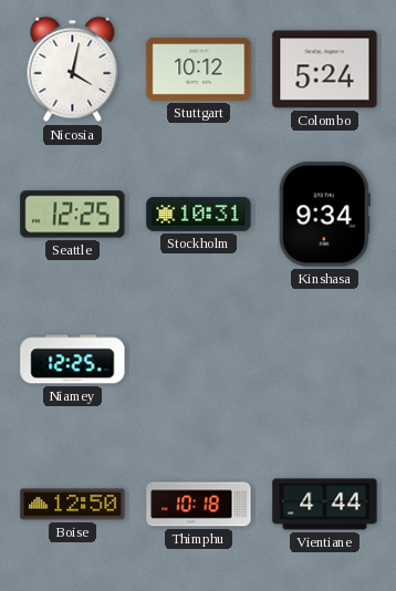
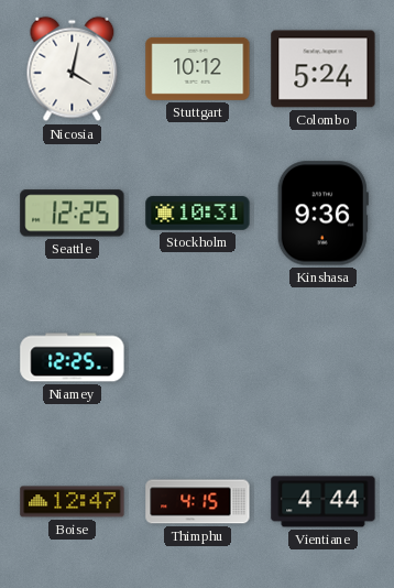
Kinshasa: 9:34 -> 9:36 (322, 214)
Boise: 12:50 -> 12:47 (73, 502)
Thimphu: 10:18 -> 4:15 (198, 502)
